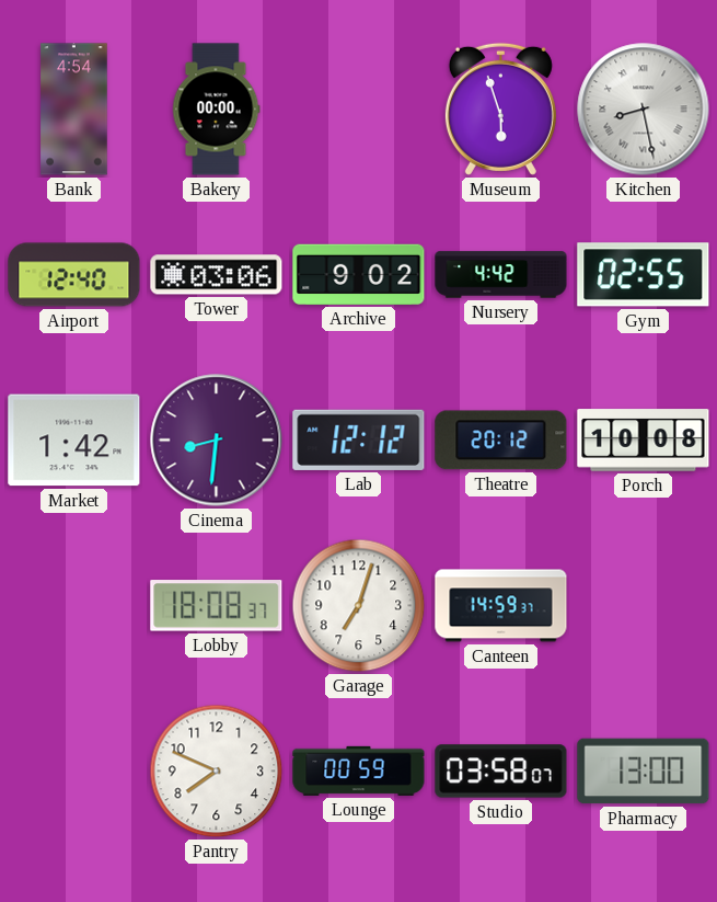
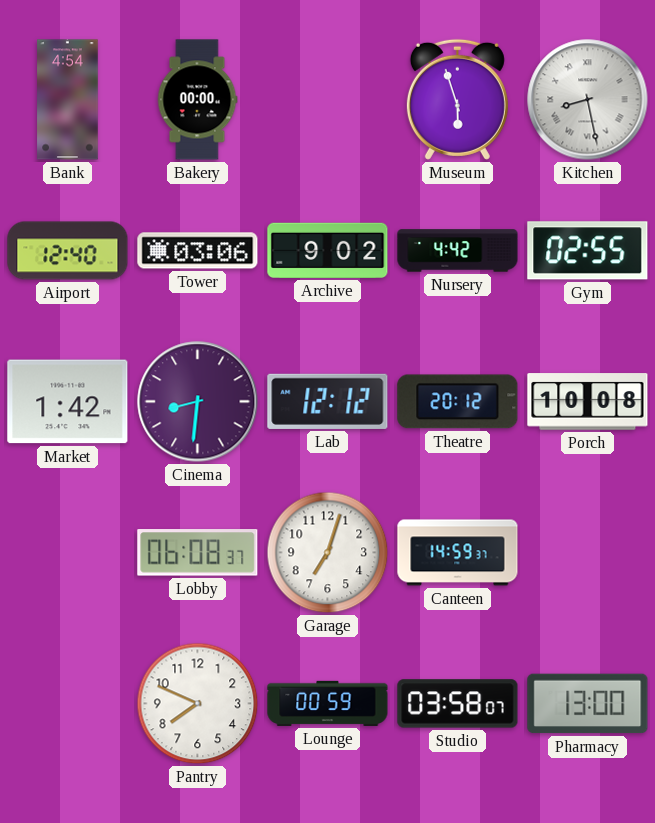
Lobby: 18:08 -> 06:08 (198, 553)
